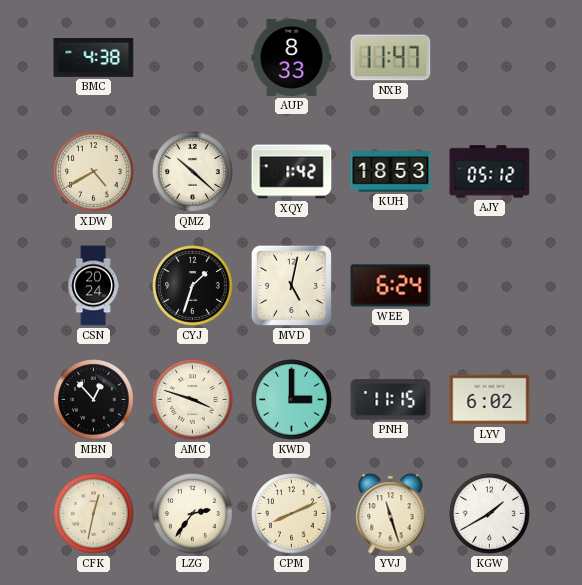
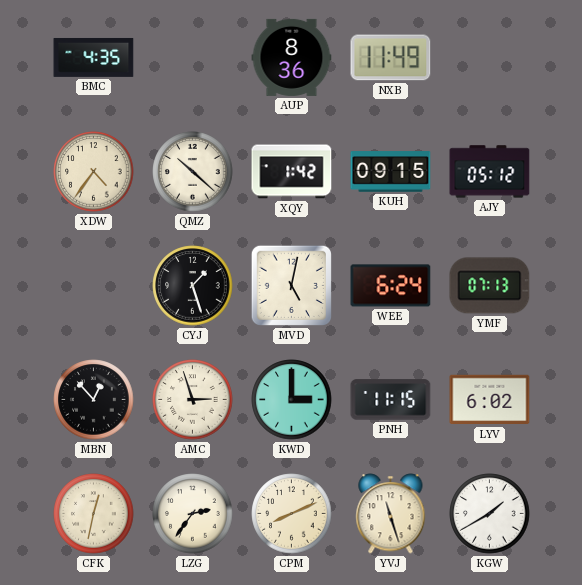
BMC: 4:38 -> 4:35 (94, 57)
AUP: 8:33 -> 8:36 (292, 57)
NXB: 11:47 -> 11:49 (391, 58)
XDW: 4:40 -> 4:36 (94, 172)
KUH: 18:53 -> 09:15 (391, 172)
CSN: 20:24 -> none (93, 286)
CYJ: 1:33 -> 1:27 (193, 286)
YMF: none -> 07:13 (490, 286)
AMC: 3:48 -> 2:57 (193, 400)
